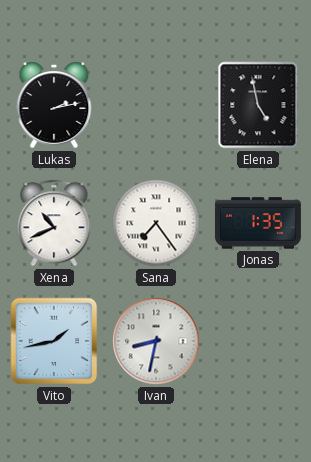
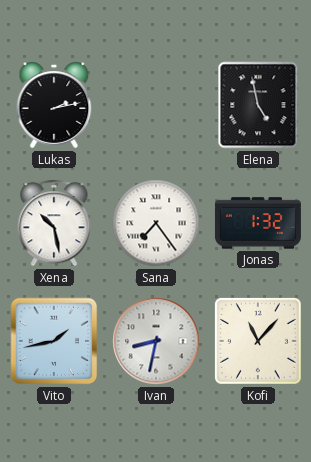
Xena: 10:41 -> 10:28 (54, 223)
Jonas: 1:35 -> 1:32 (258, 223)
Kofi: none -> 11:07 (258, 341)
